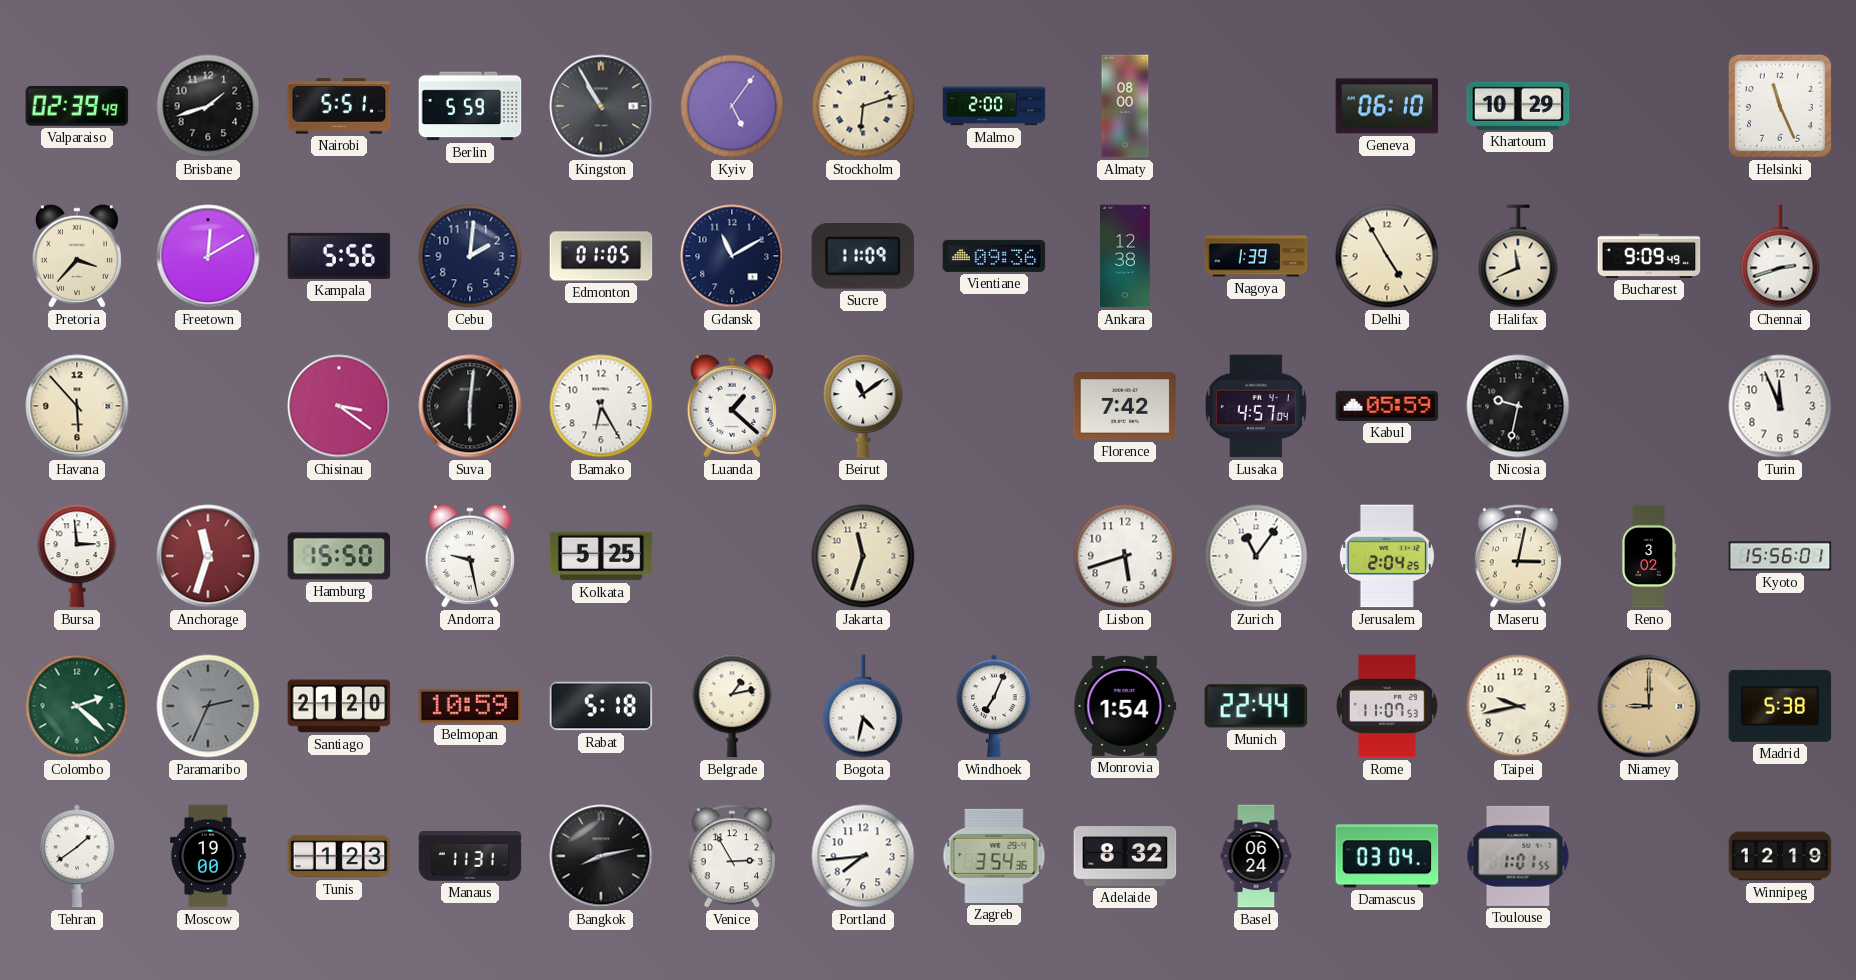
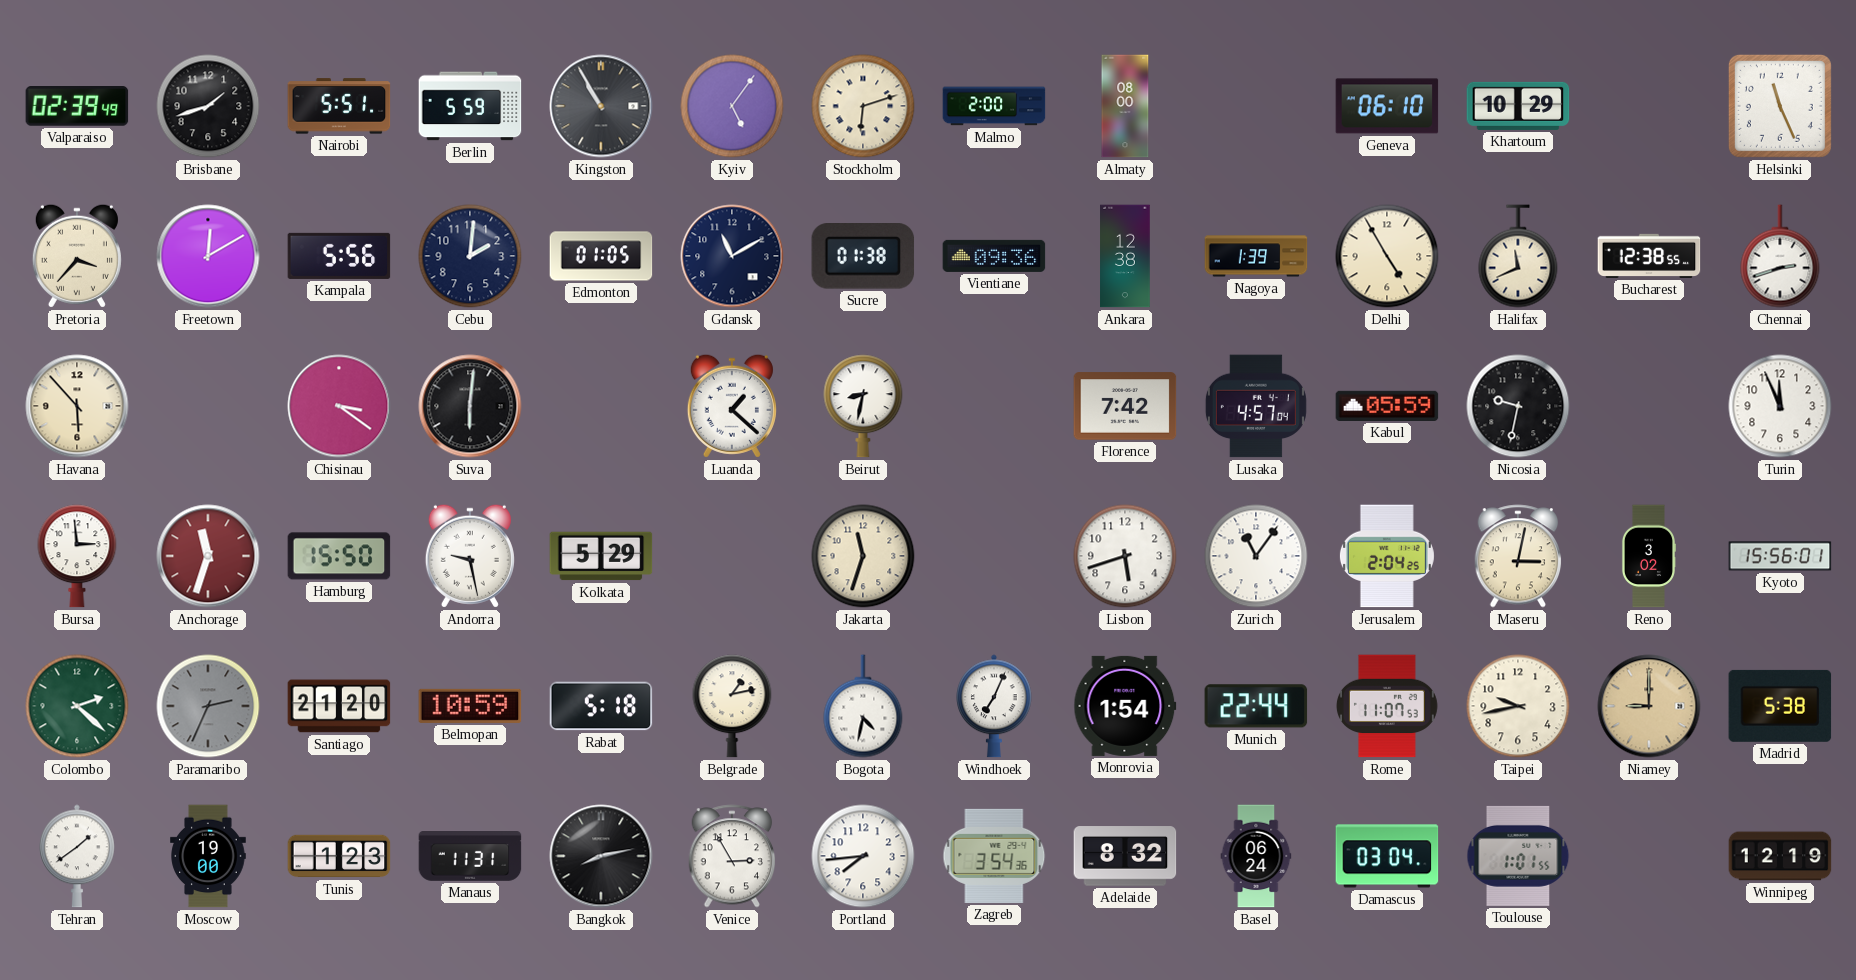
Sucre: 11:09 -> 01:38 (863, 257)
Bucharest: 9:09 -> 12:38 (1649, 256)
Bamako: 6:25 -> none (601, 406)
Beirut: 11:09 -> 8:32 (863, 406)
Kolkata: 5:25 -> 5:29 (601, 556)
